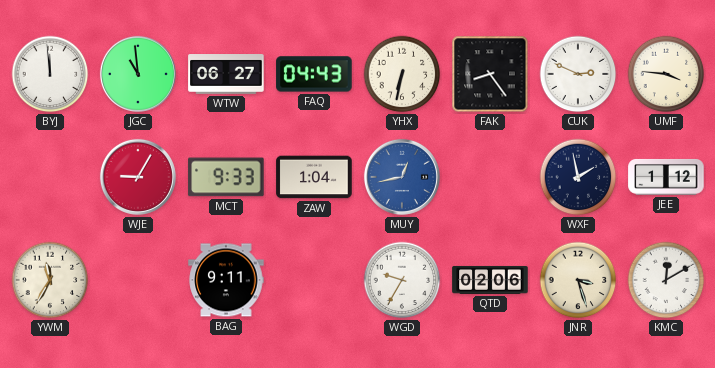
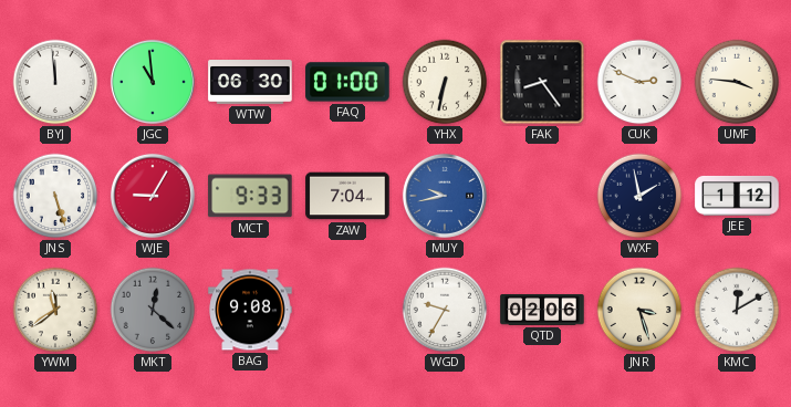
WTW: 06:27 -> 06:30 (250, 83)
FAQ: 04:43 -> 01:00 (347, 82)
JNS: none -> 5:27 (55, 196)
ZAW: 1:04 -> 7:04 (347, 196)
MUY: 12:43 -> 9:43 (445, 196)
YWM: 11:35 -> 11:39 (55, 310)
MKT: none -> 12:22 (153, 310)
BAG: 9:11 -> 9:08 (250, 310)
